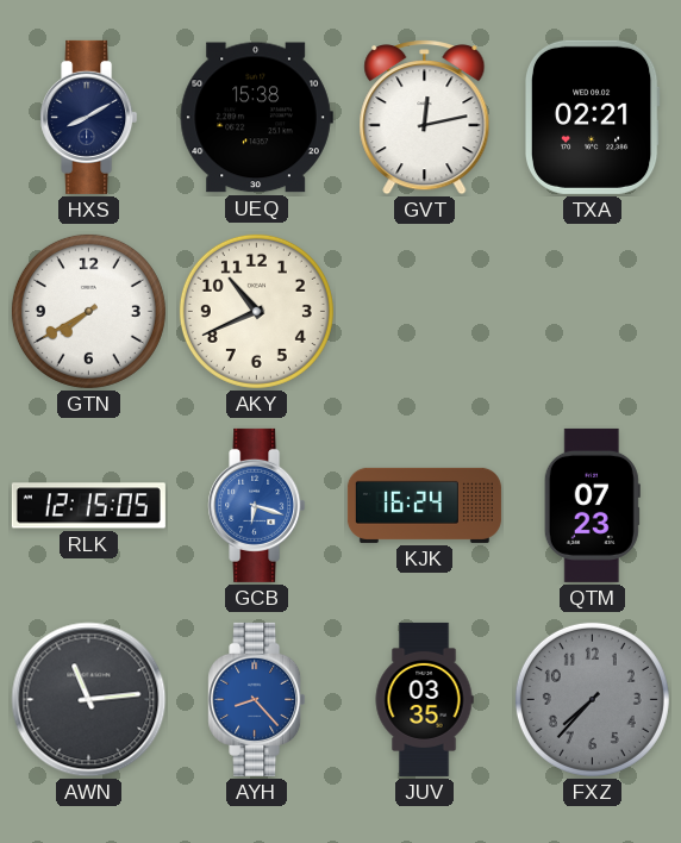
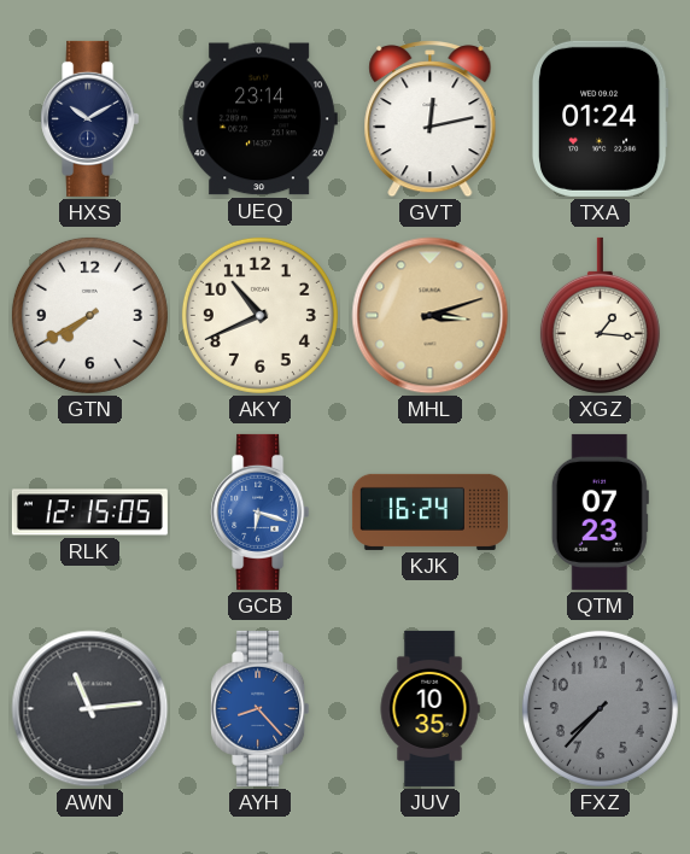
HXS: 8:10 -> 10:10 (90, 118)
UEQ: 15:38 -> 23:14 (259, 119)
TXA: 02:21 -> 01:24 (600, 118)
MHL: none -> 3:12 (431, 316)
XGZ: none -> 1:16 (600, 315)
JUV: 03:35 -> 10:35 (429, 708)
